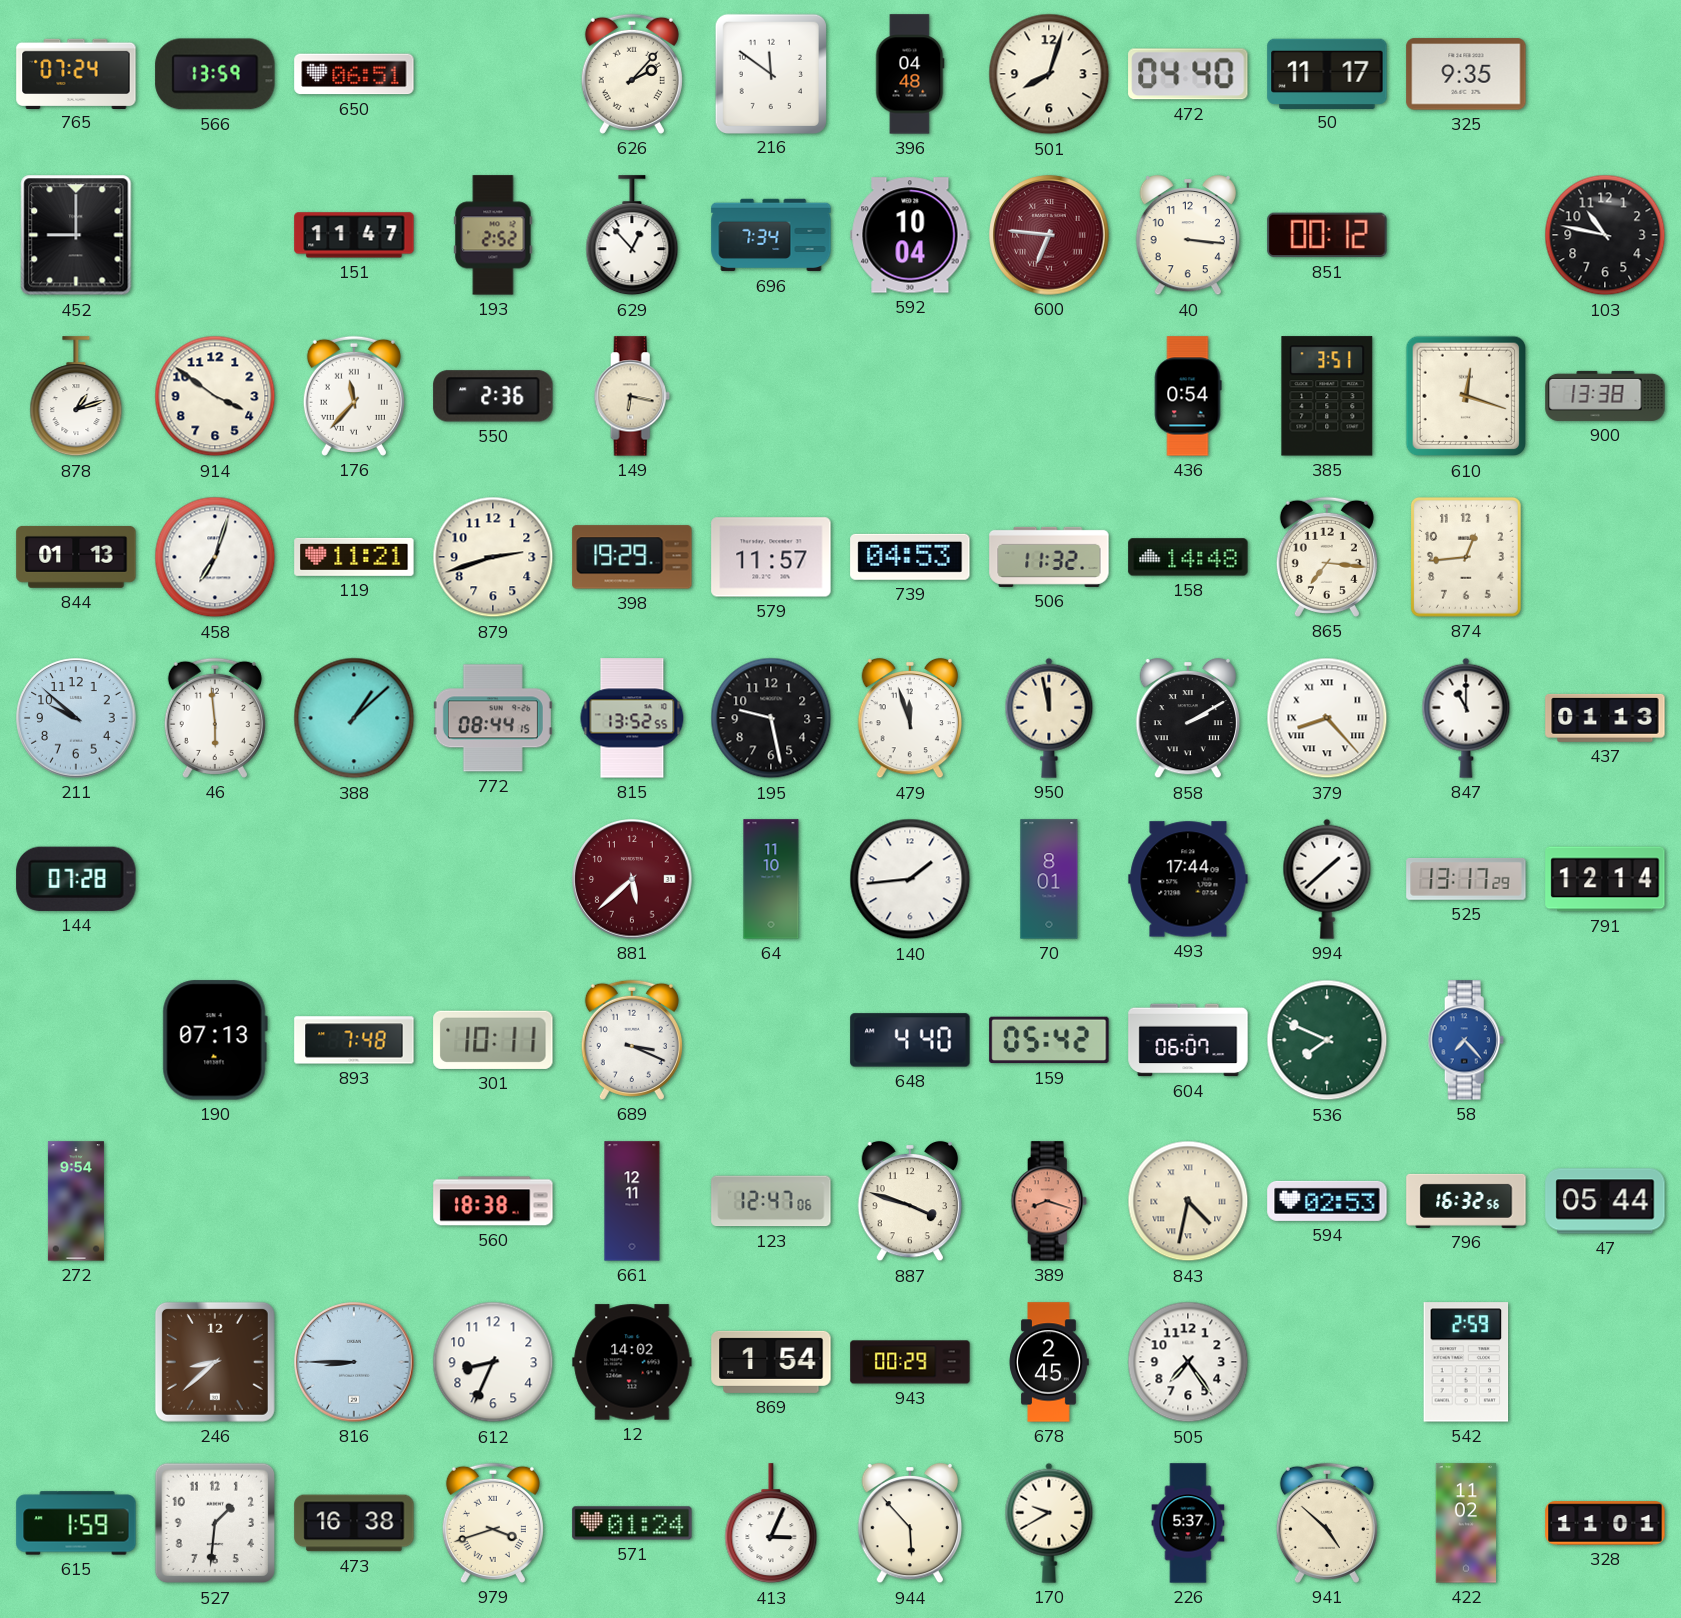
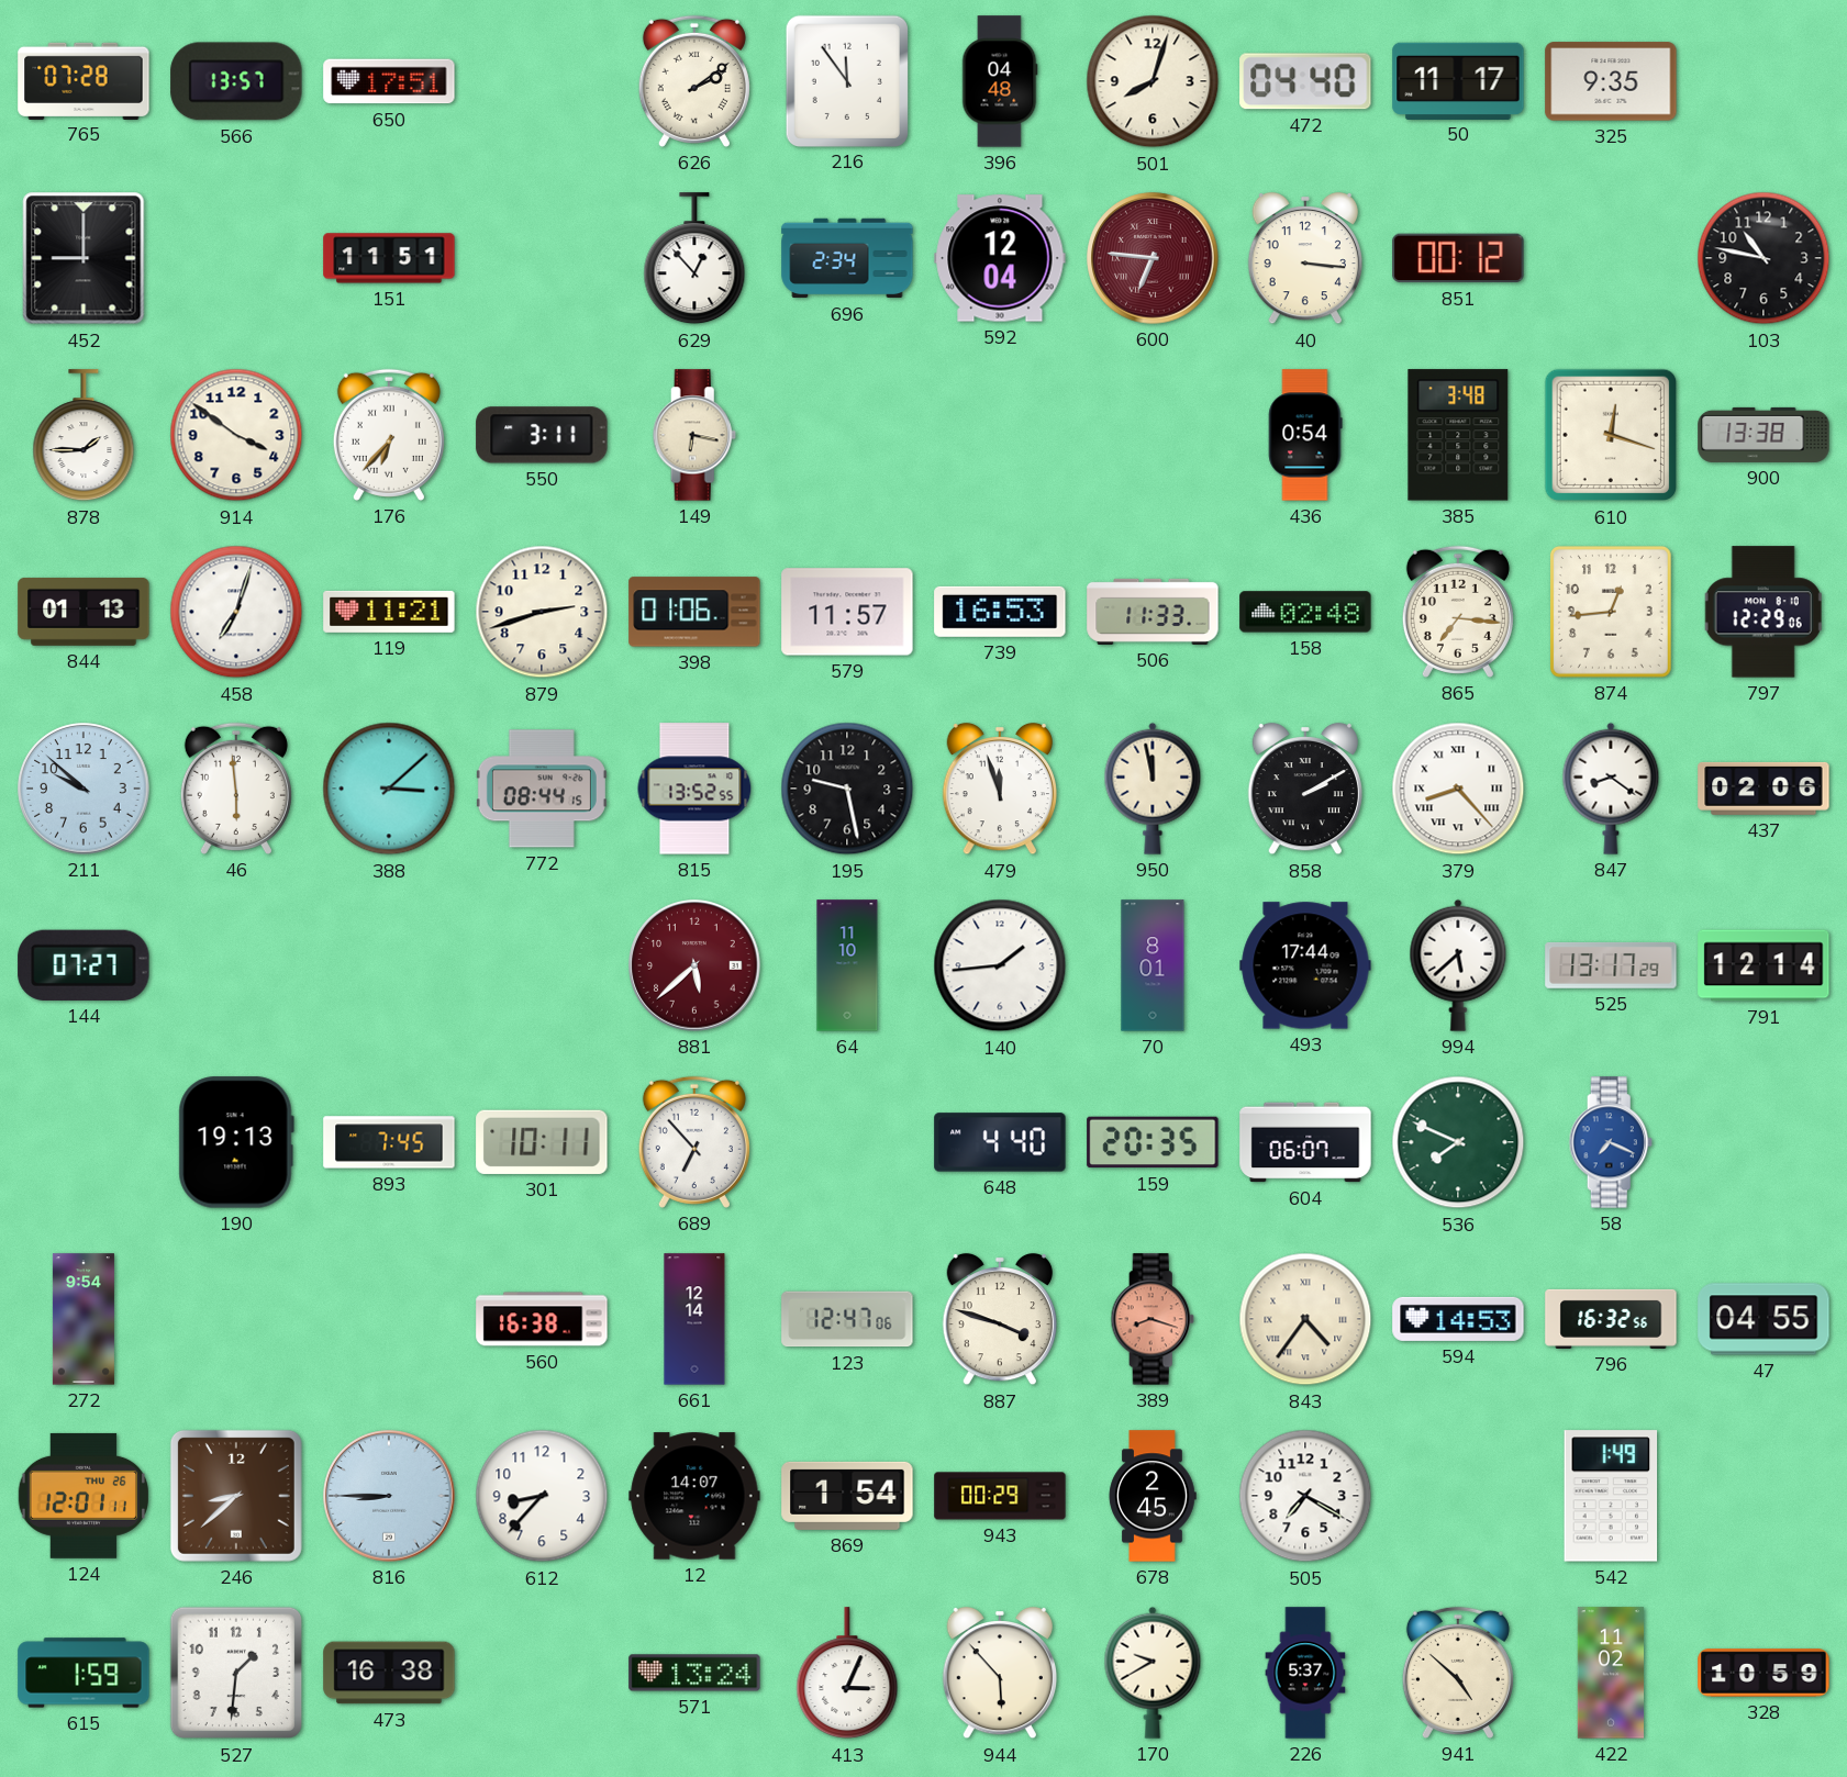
765: 07:24 -> 07:28 (84, 80)
566: 13:59 -> 13:57 (236, 81)
650: 06:51 -> 17:51 (389, 81)
626: 2:07 -> 2:09 (694, 81)
216: 11:51 -> 11:54 (847, 80)
151: 11:47 -> 11:51 (389, 258)
193: 2:52 -> none (493, 235)
696: 7:34 -> 2:34 (847, 258)
592: 10:04 -> 12:04 (1000, 258)
878: 1:12 -> 1:45 (84, 436)
176: 11:37 -> 6:37 (389, 435)
550: 2:36 -> 3:11 (542, 435)
385: 3:51 -> 3:48 (1458, 435)
398: 19:29 -> 01:06 (694, 612)
739: 04:53 -> 16:53 (1000, 612)
506: 11:32 -> 11:33 (1153, 612)
158: 14:48 -> 02:48 (1305, 612)
797: none -> 12:29 (1763, 612)
388: 1:08 -> 3:08 (389, 789)
847: 11:00 -> 8:21 (1611, 789)
437: 01:13 -> 02:06 (1763, 789)
144: 07:28 -> 07:27 (84, 965)
994: 1:38 -> 5:38 (1458, 965)
190: 07:13 -> 19:13 (236, 1142)
893: 7:48 -> 7:45 (389, 1142)
689: 3:19 -> 6:53 (694, 1142)
159: 05:42 -> 20:35 (1153, 1142)
58: 7:23 -> 7:19 (1611, 1142)
560: 18:38 -> 16:38 (542, 1319)
661: 12:11 -> 12:14 (694, 1319)
843: 4:32 -> 4:36 (1305, 1319)
594: 02:53 -> 14:53 (1458, 1319)
47: 05:44 -> 04:55 (1763, 1319)
124: none -> 12:01 (82, 1496)
612: 8:34 -> 8:37 (542, 1496)
12: 14:02 -> 14:07 (694, 1496)
505: 7:24 -> 7:20 (1305, 1496)
542: 2:59 -> 1:49 (1611, 1496)
979: 3:42 -> none (493, 1523)
571: 01:24 -> 13:24 (694, 1673)
328: 11:01 -> 10:59 (1763, 1673)
